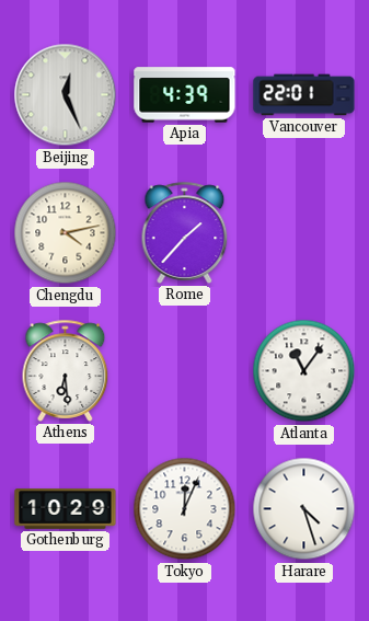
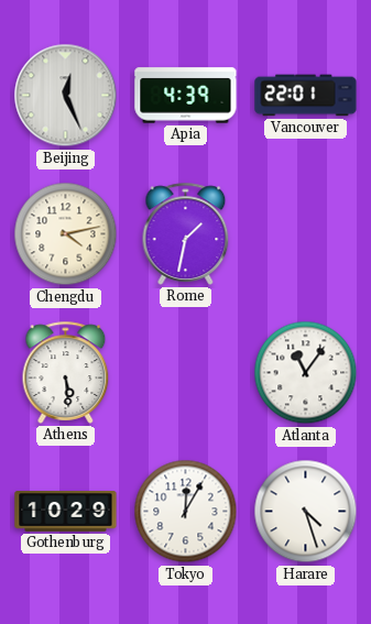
Rome: 1:37 -> 1:32 (186, 233)
Athens: 6:29 -> 5:29 (66, 372)
Tokyo: 12:04 -> 12:05 (186, 512)
